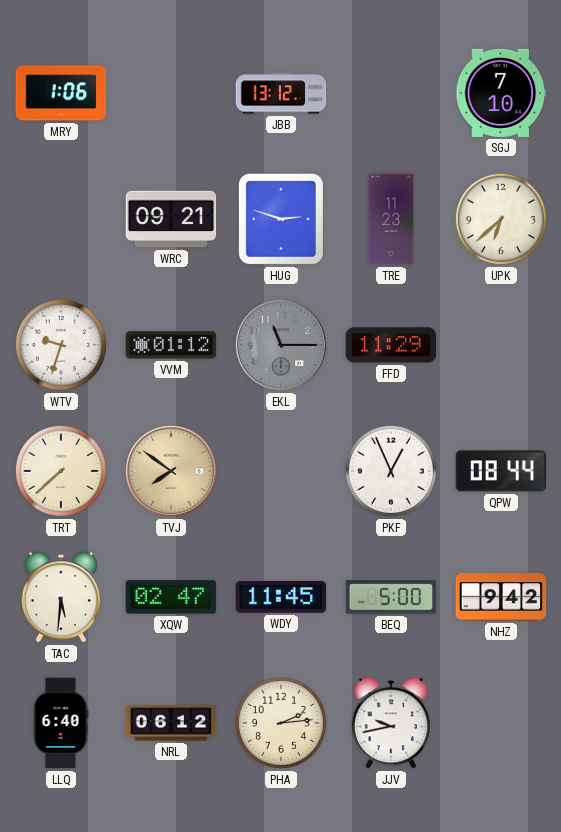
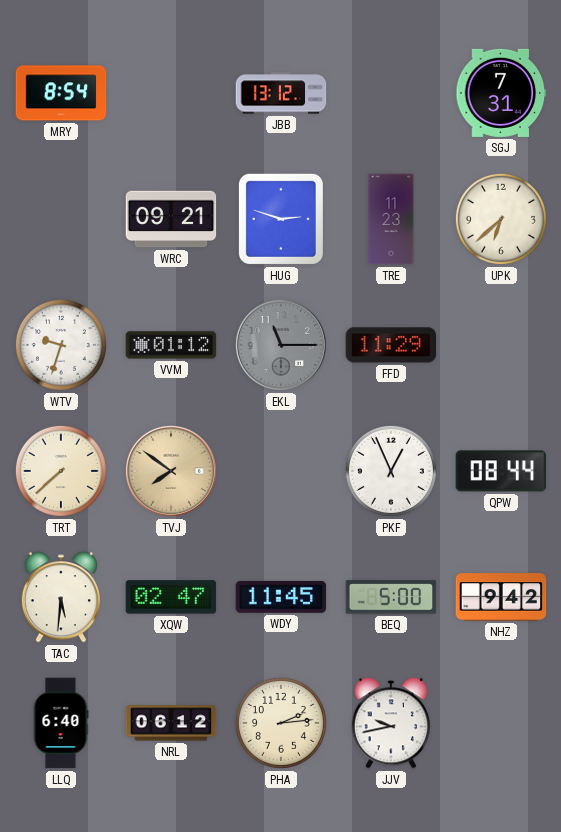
MRY: 1:06 -> 8:54 (61, 93)
SGJ: 7:10 -> 7:31 (501, 93)
